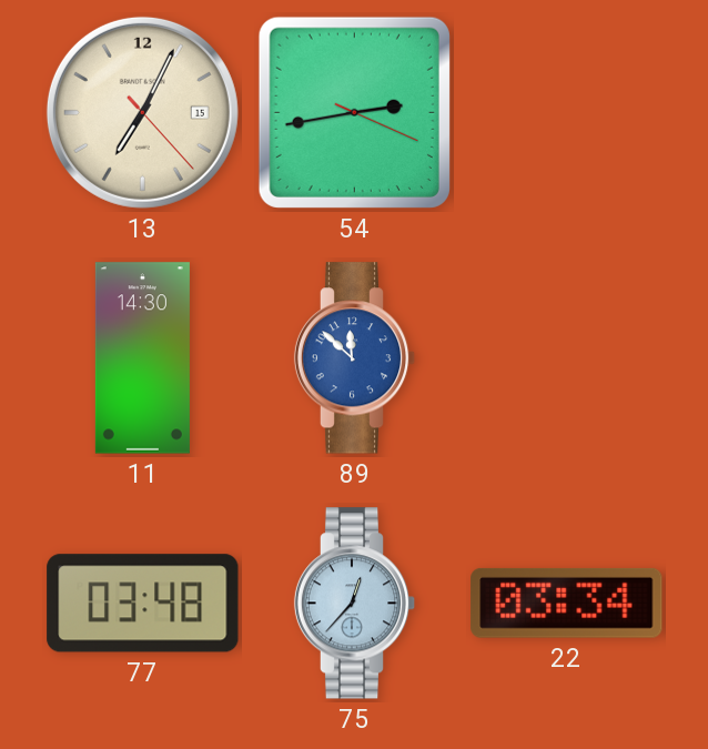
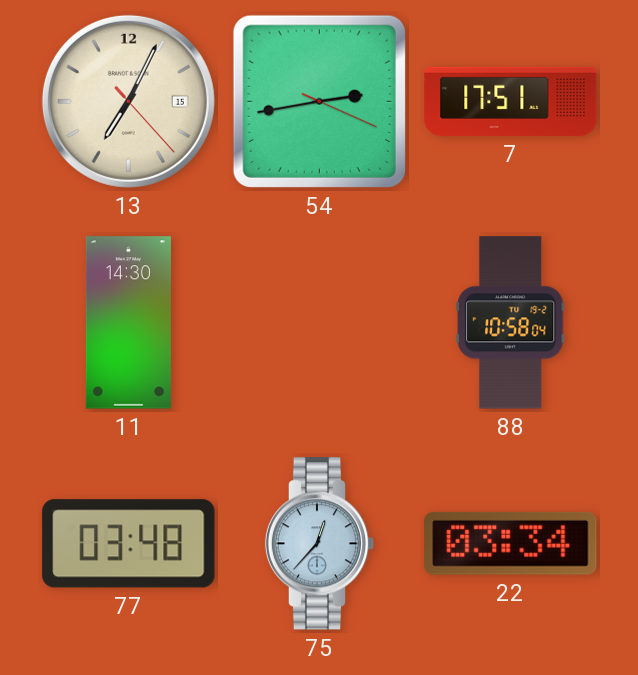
7: none -> 17:51 (511, 101)
89: 11:52 -> none (355, 358)
88: none -> 10:58 (511, 323)
